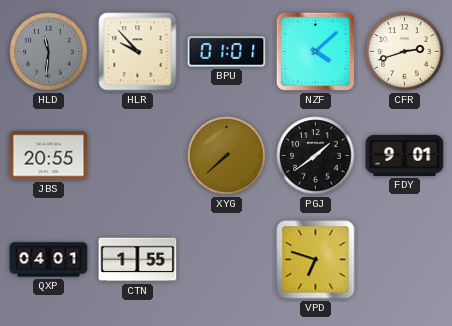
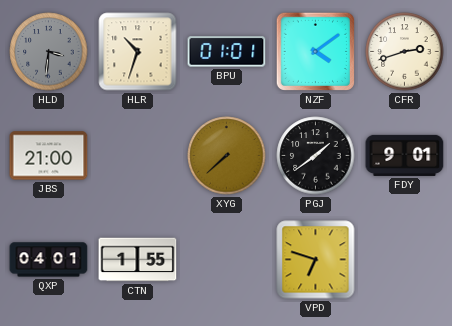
HLD: 11:31 -> 3:31 (49, 52)
HLR: 9:53 -> 10:33 (138, 52)
NZF: 4:08 -> 4:09 (315, 51)
JBS: 20:55 -> 21:00 (49, 156)
